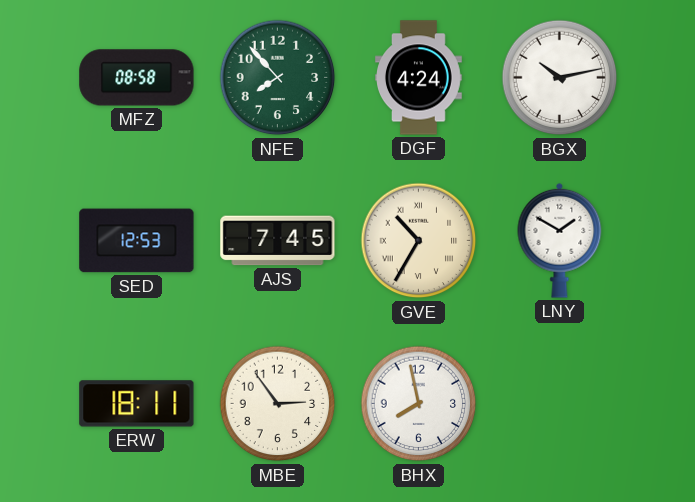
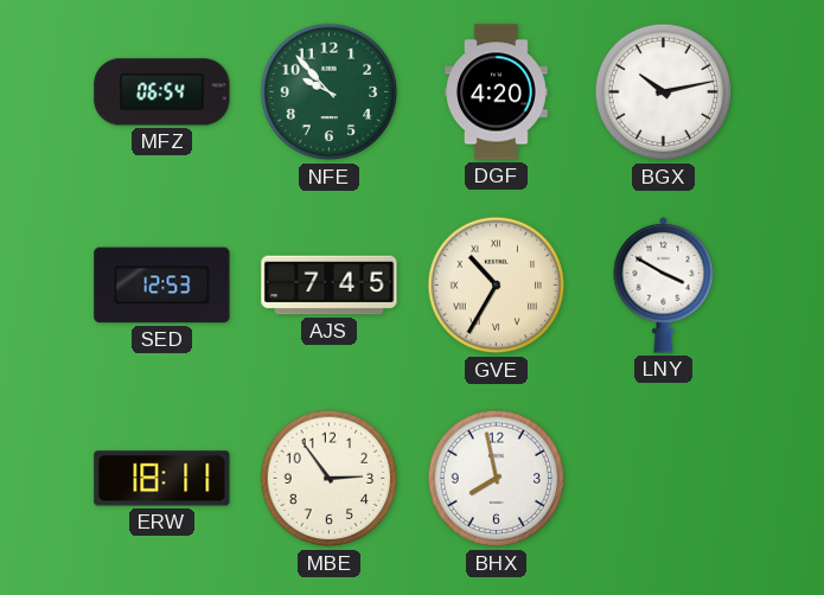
MFZ: 08:58 -> 06:54 (162, 92)
NFE: 7:53 -> 9:53 (330, 92)
DGF: 4:24 -> 4:20 (497, 92)
LNY: 1:50 -> 3:50 (664, 284)
